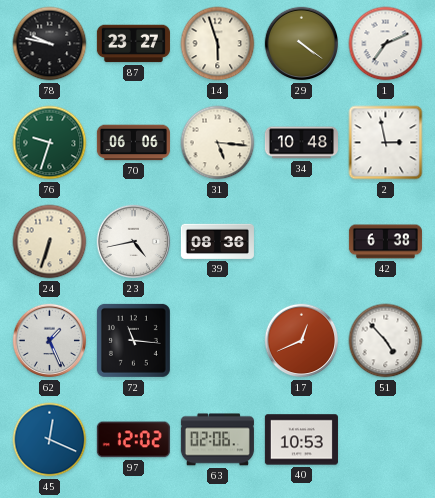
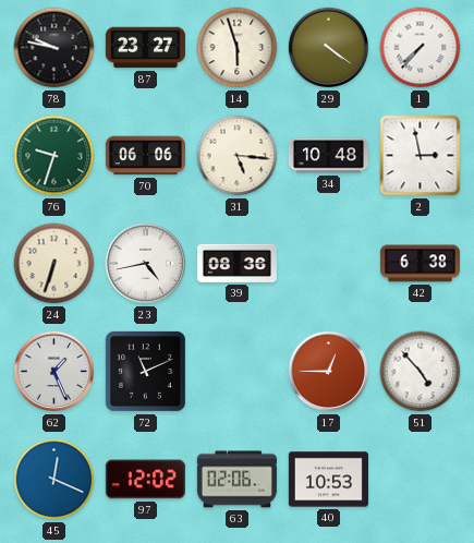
1: 7:11 -> 7:37 (421, 48)
72: 11:16 -> 11:11 (145, 371)
17: 12:41 -> 12:45 (329, 372)
